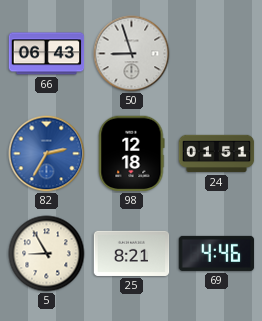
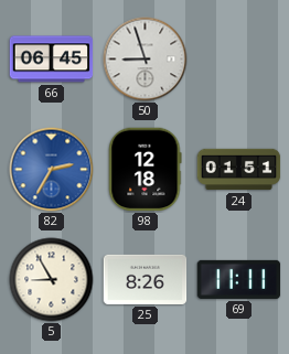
66: 06:43 -> 06:45 (52, 60)
25: 8:21 -> 8:26 (146, 279)
69: 4:46 -> 11:11 (239, 279)
